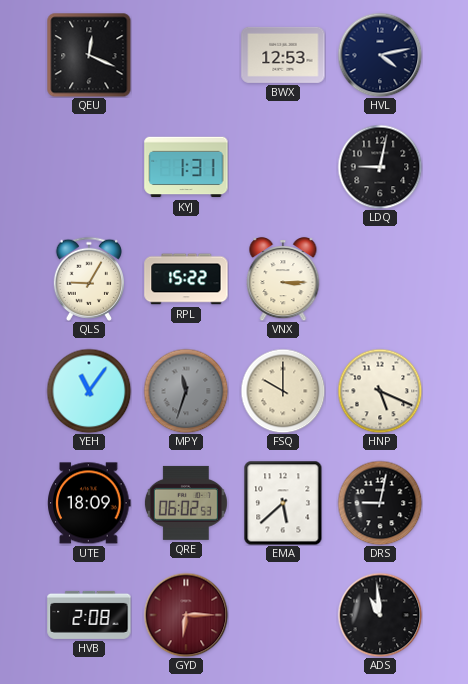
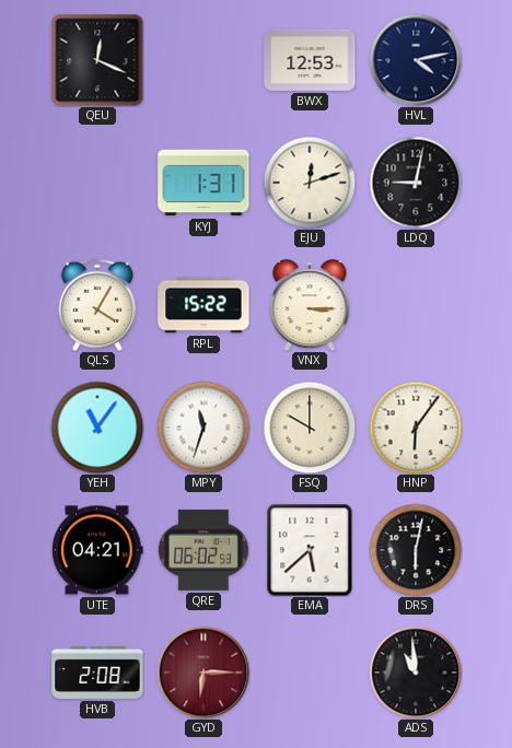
EJU: none -> 12:12 (310, 183)
QLS: 9:05 -> 4:05 (96, 305)
MPY dial: grey -> white (203, 428)
HNP: 5:19 -> 6:06 (416, 428)
UTE: 18:09 -> 04:21 (97, 550)
DRS: 9:02 -> 6:02 (416, 550)
